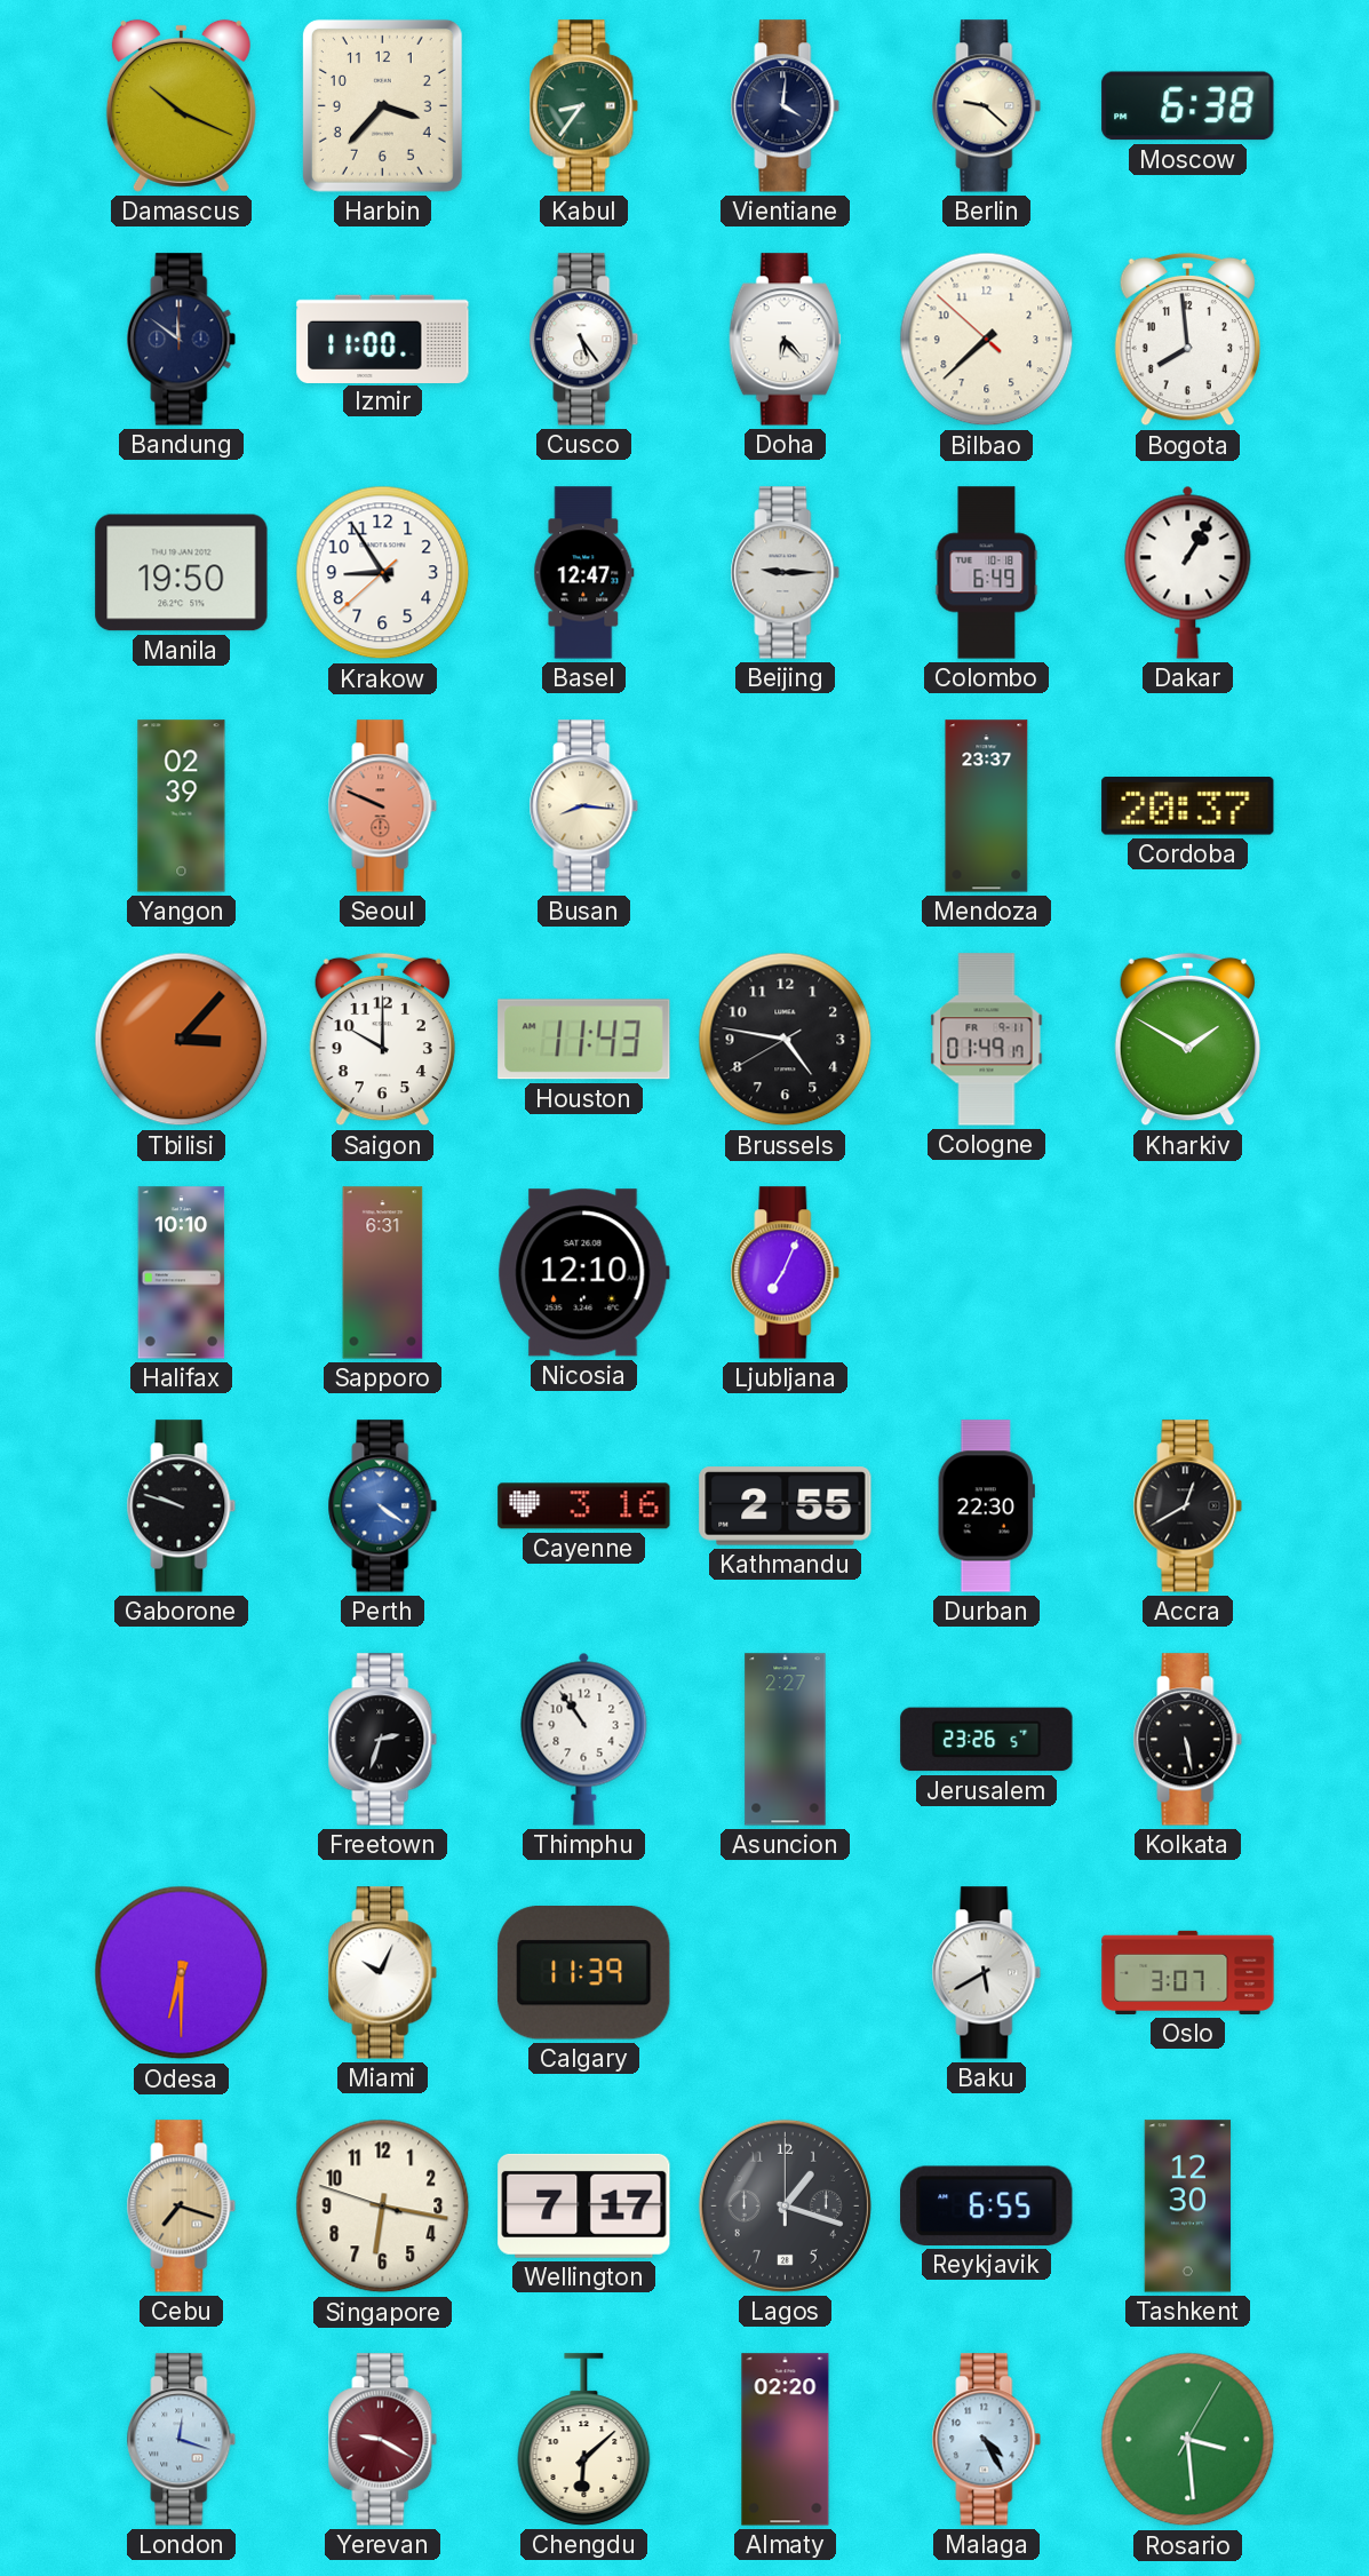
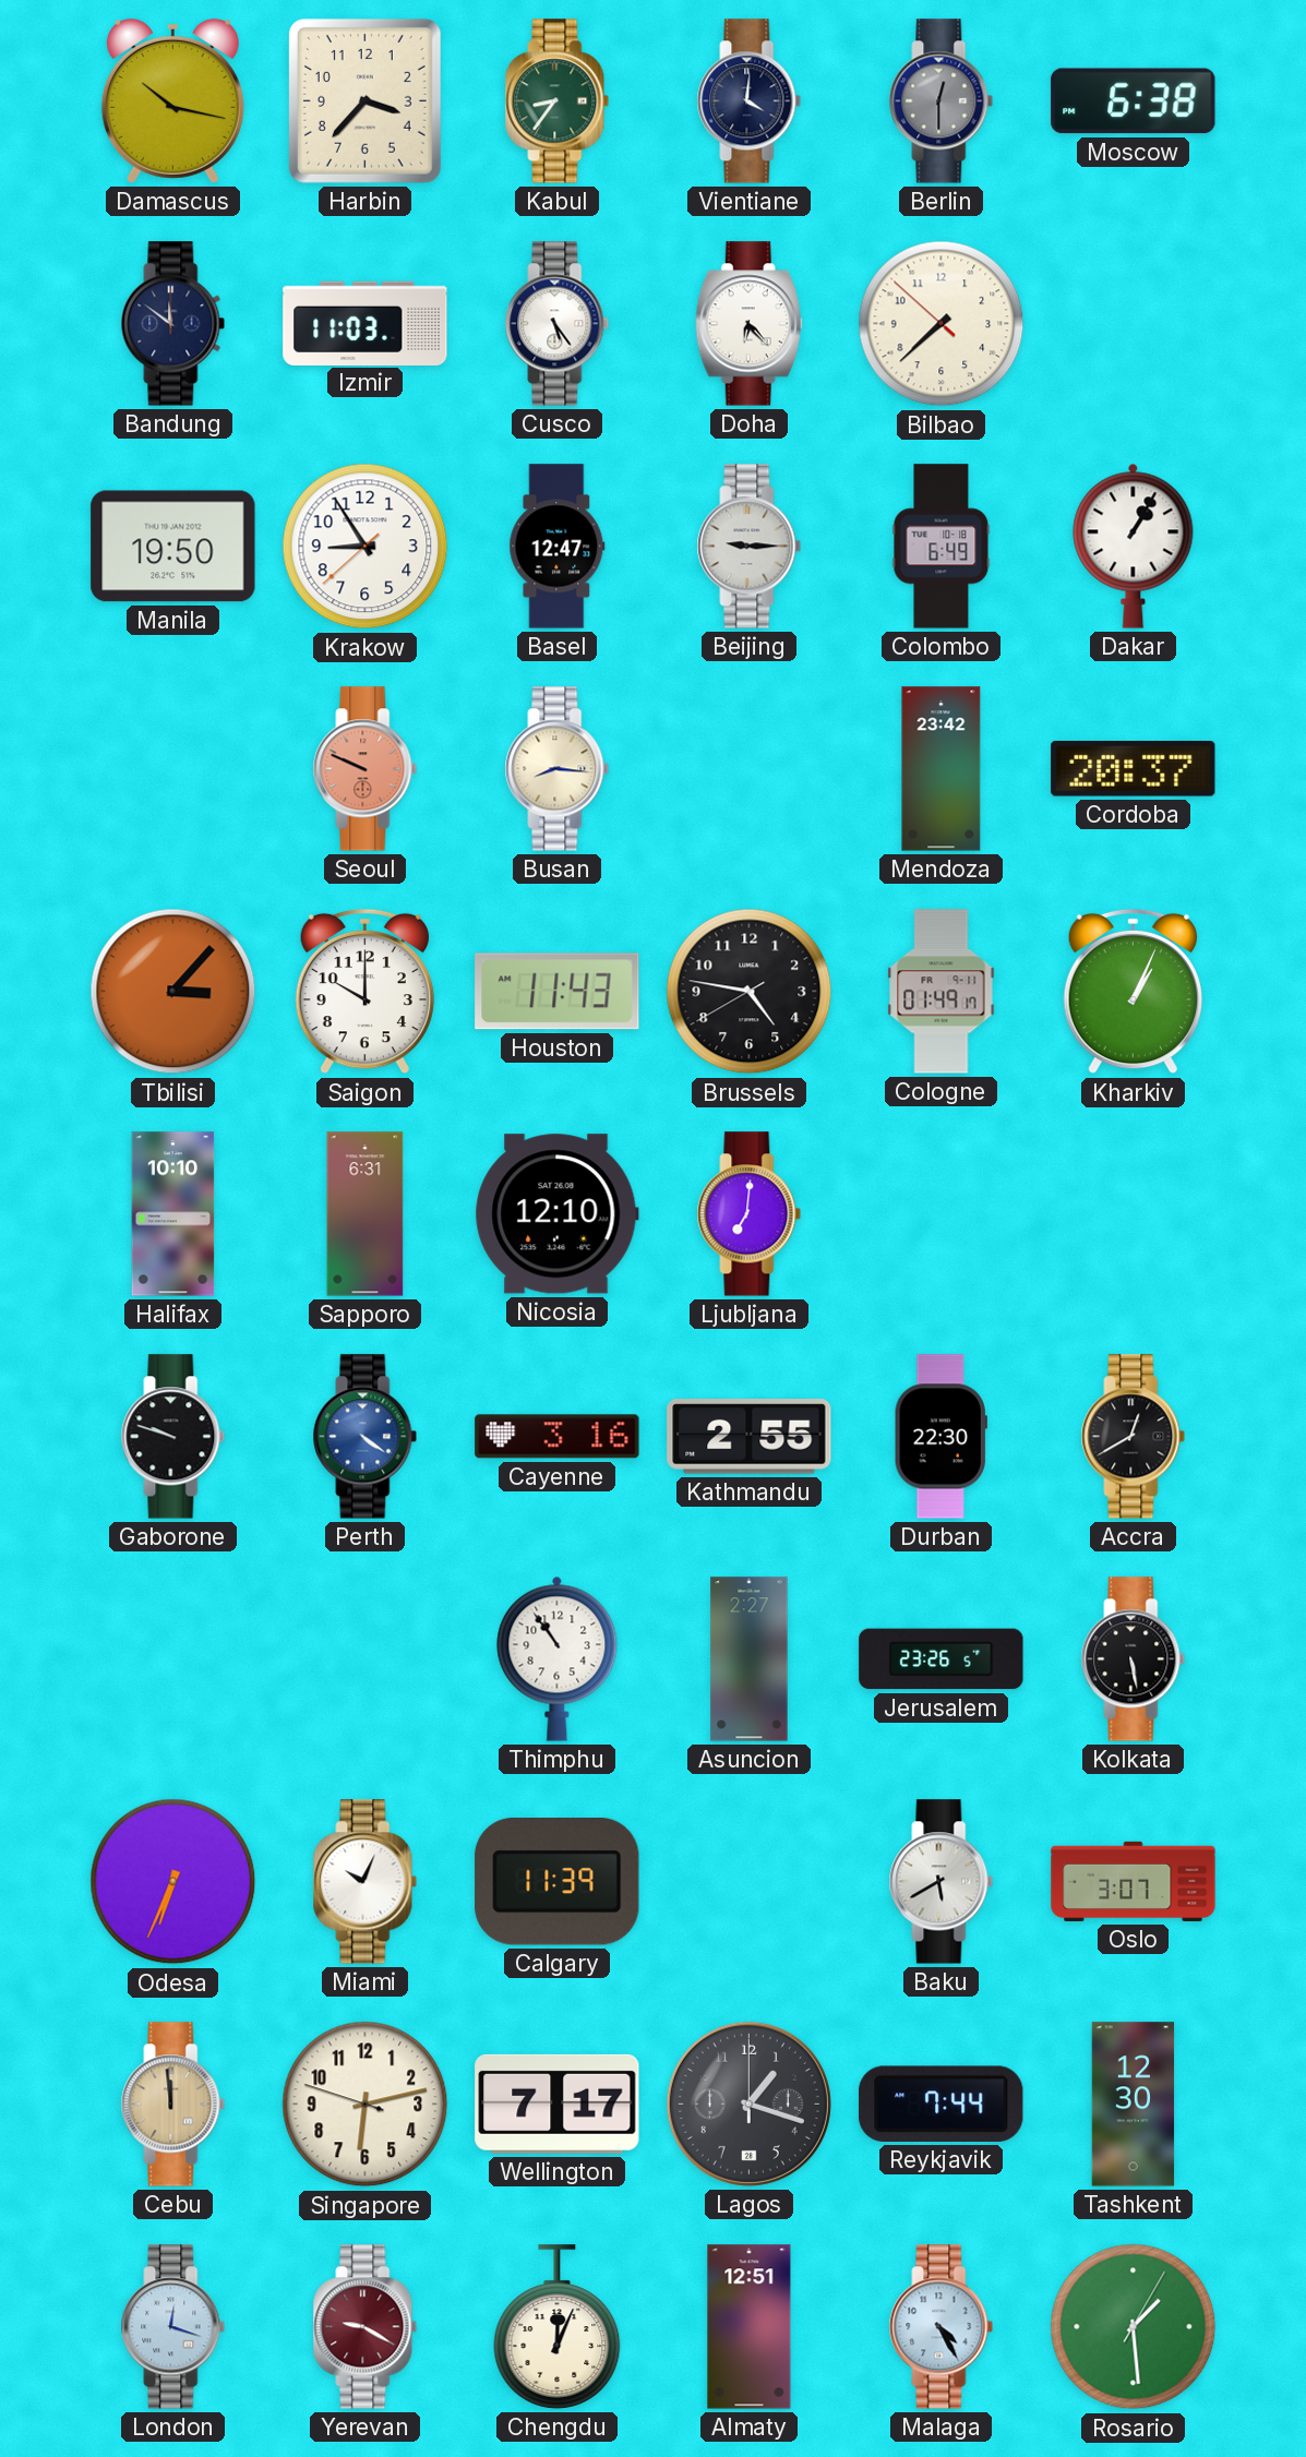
Damascus: 10:19 -> 10:17 (172, 100)
Berlin: 9:22 -> 12:30 (942, 101)
Berlin dial: cream -> grey (942, 101)
Izmir: 11:00 -> 11:03 (366, 323)
Bogota: 7:59 -> none (1187, 340)
Yangon: 02:39 -> none (182, 806)
Mendoza: 23:37 -> 23:42 (942, 769)
Kharkiv: 1:50 -> 1:04 (1133, 992)
Ljubljana: 7:04 -> 7:01 (750, 1214)
Freetown: 2:33 -> none (383, 1740)
Odesa: 6:30 -> 6:34 (173, 1882)
Cebu: 7:18 -> 11:59 (173, 2105)
Singapore: 6:16 -> 6:12 (366, 2105)
Reykjavik: 6:55 -> 7:44 (942, 2104)
Chengdu: 6:08 -> 12:04 (558, 2327)
Almaty: 02:20 -> 12:51 (750, 2327)
Rosario: 3:29 -> 1:29 (1134, 2327)
